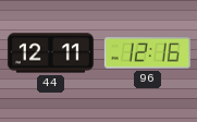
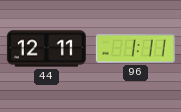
96: 12:16 -> 1:11 (135, 49)
